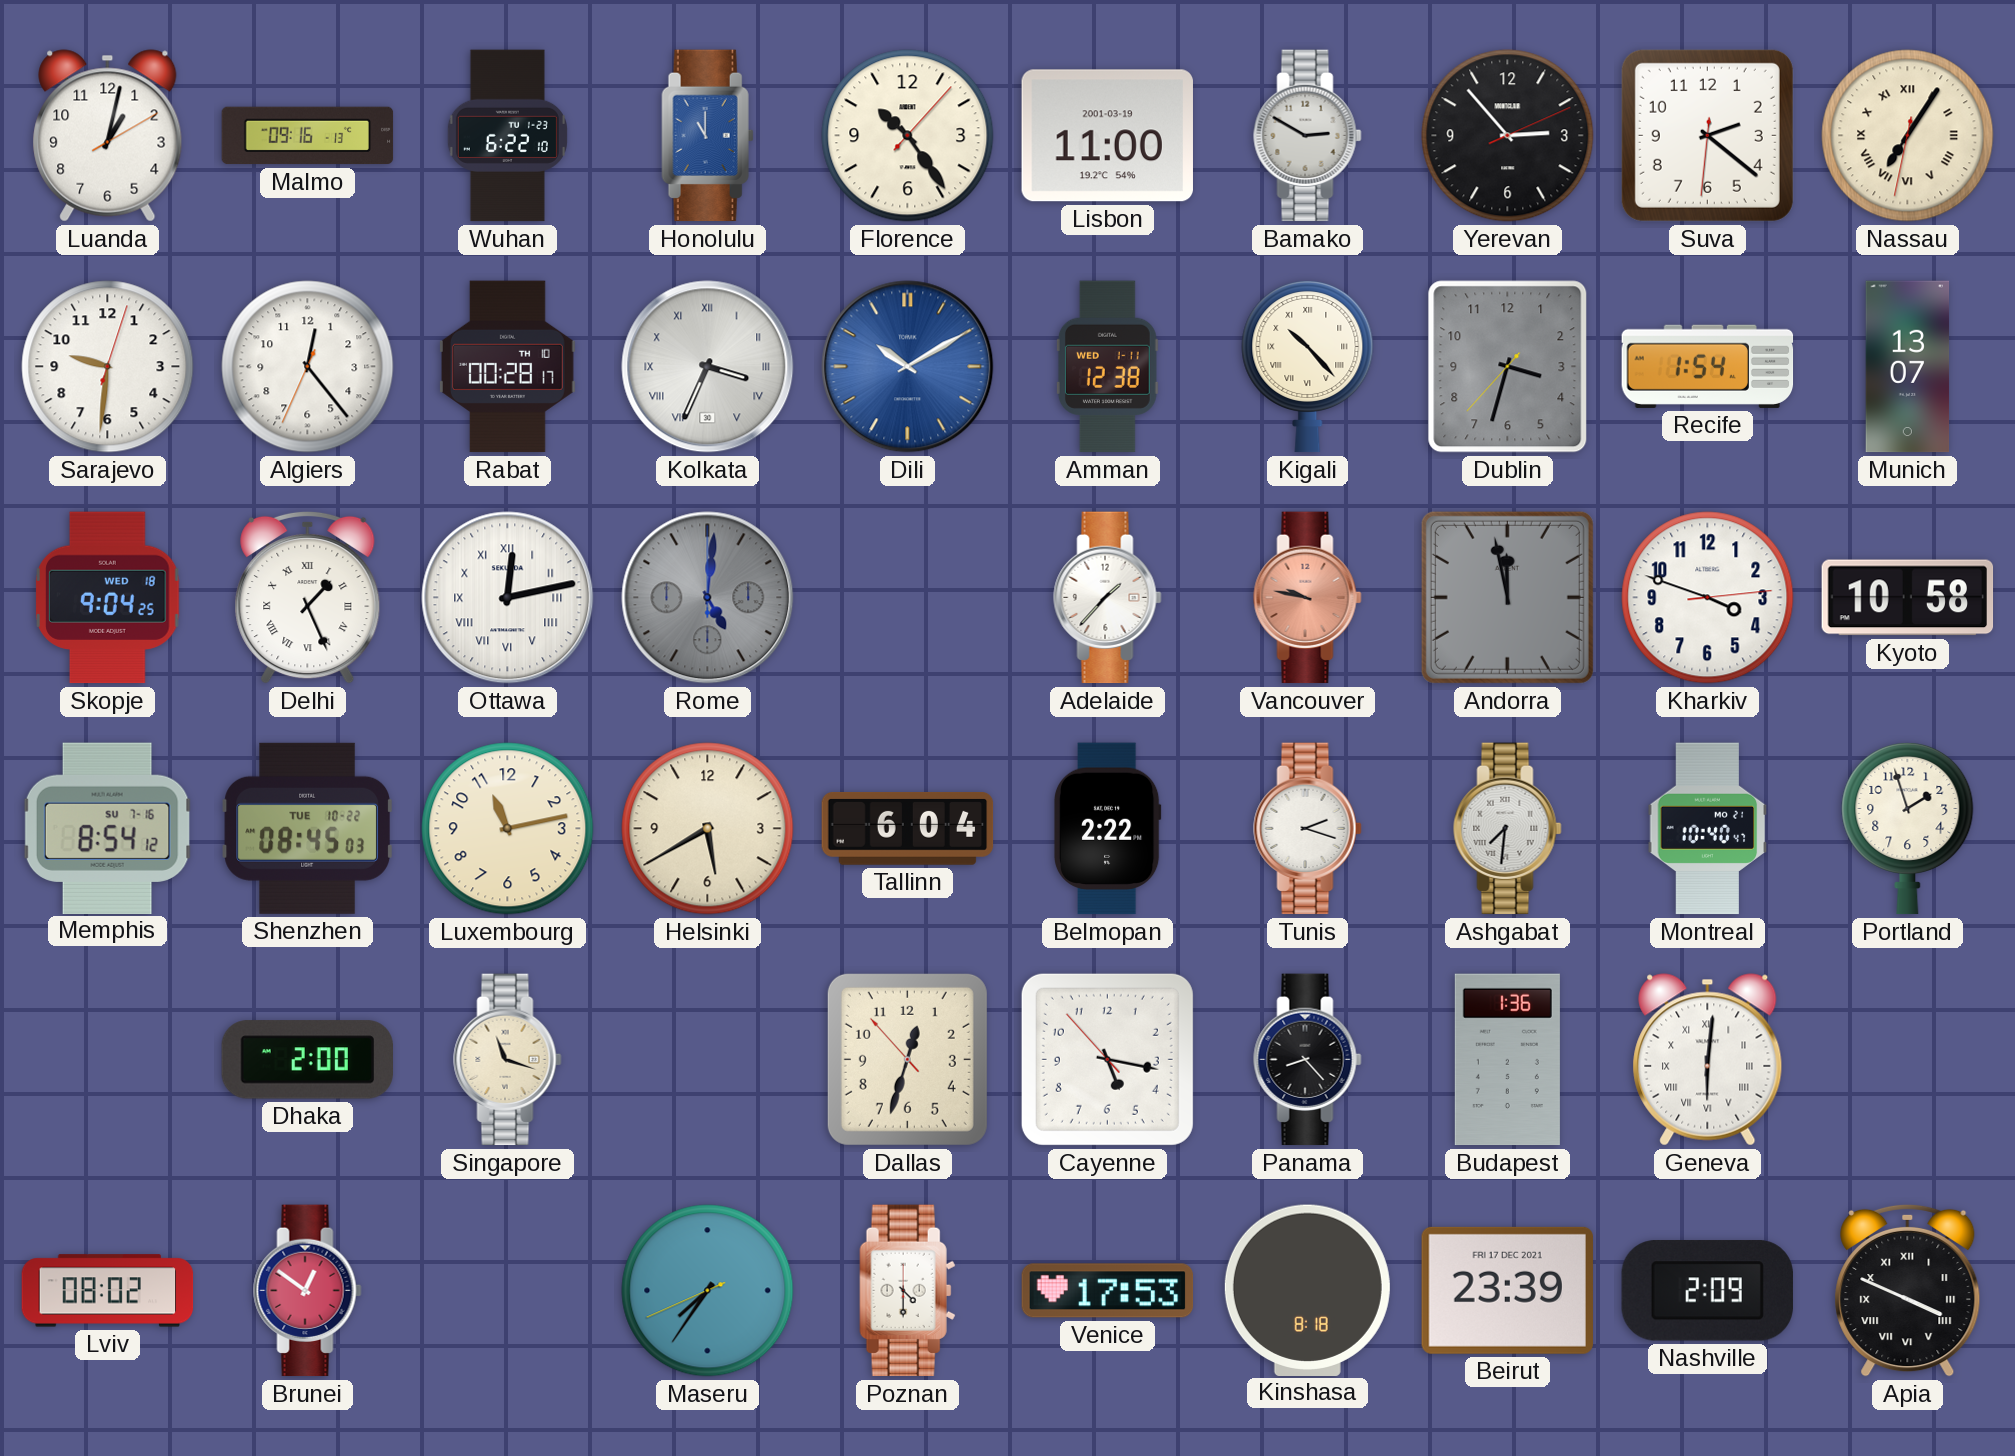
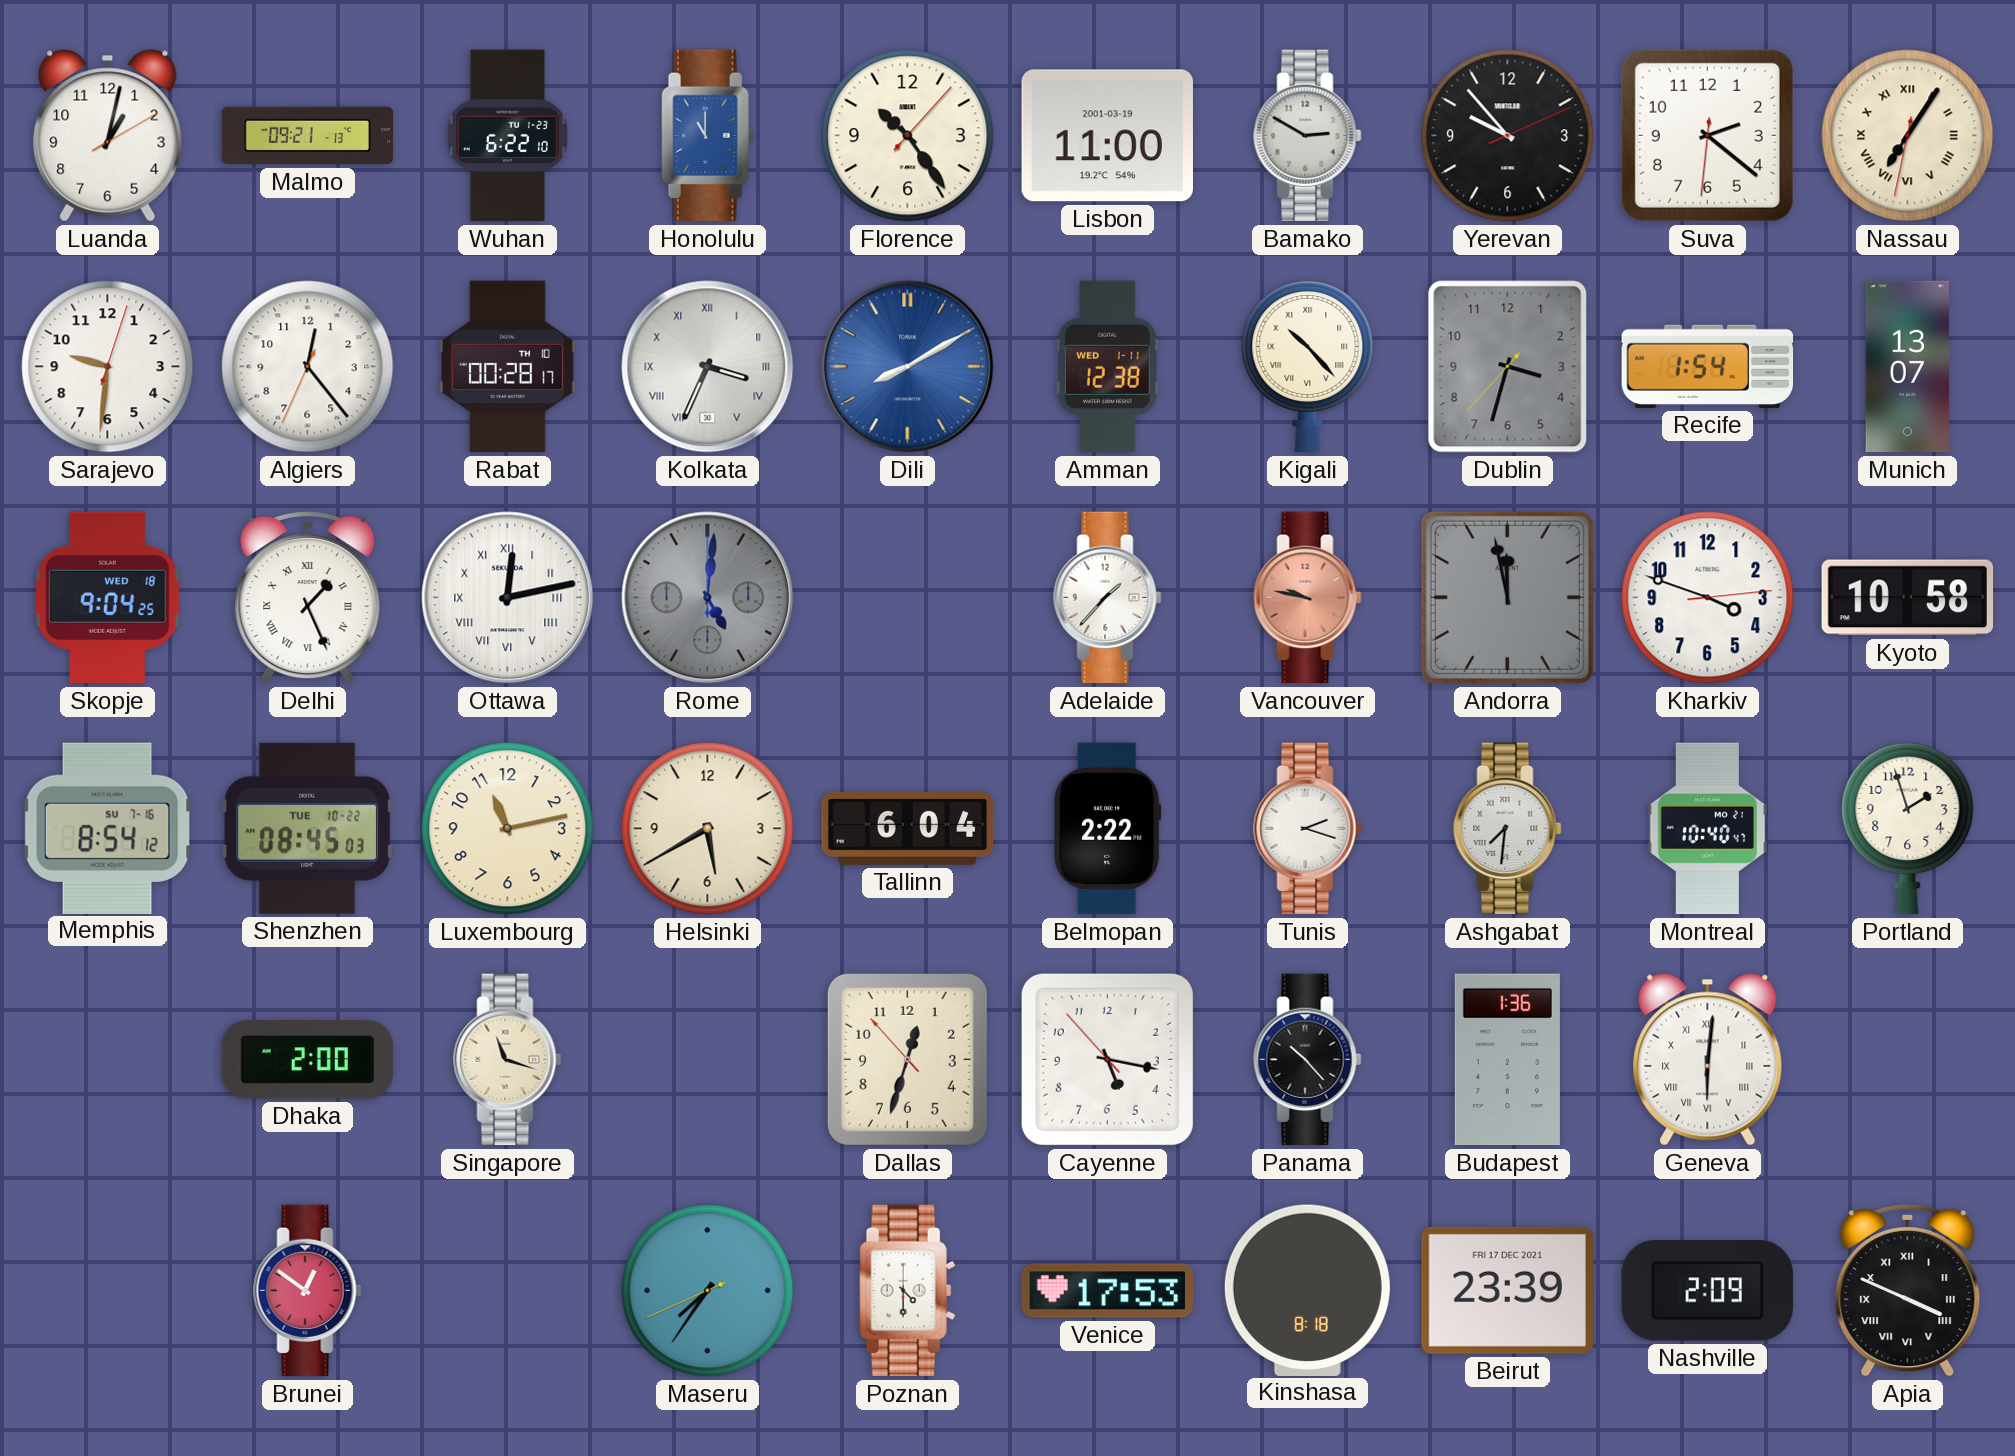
Malmo: 09:16 -> 09:21 (308, 136)
Yerevan: 2:53 -> 9:53 (1508, 136)
Dili: 10:10 -> 8:10 (908, 367)
Panama: 8:23 -> 10:23 (1308, 1060)
Lviv: 08:02 -> none (108, 1291)
